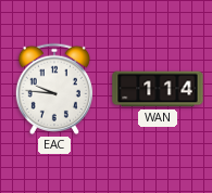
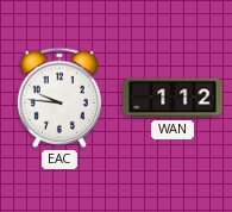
WAN: 1:14 -> 1:12 (173, 98)
